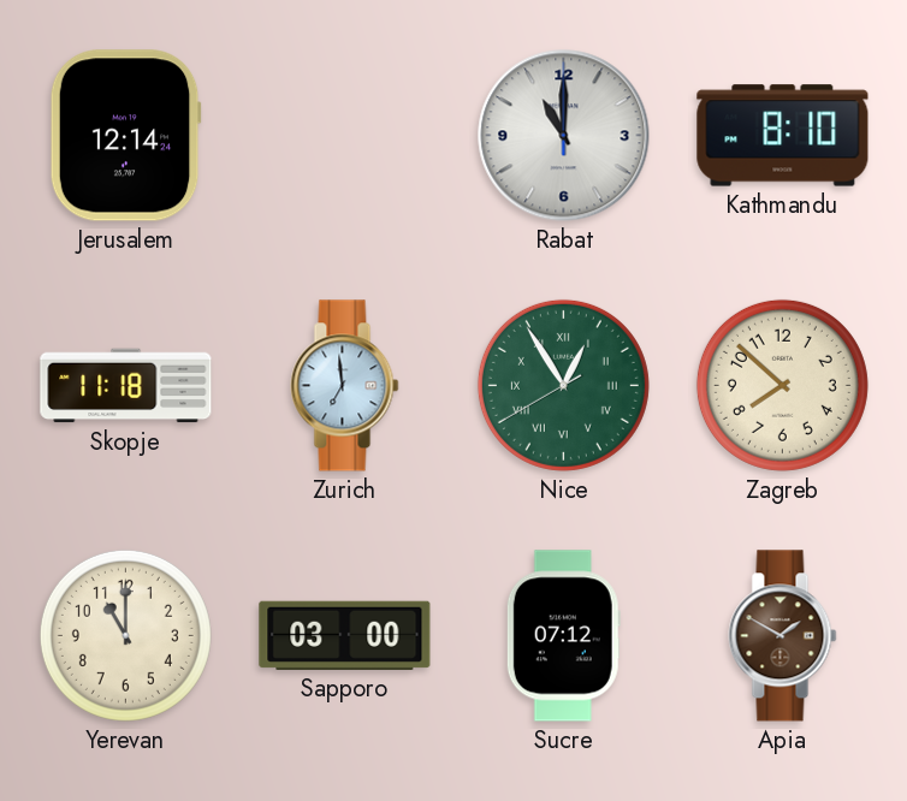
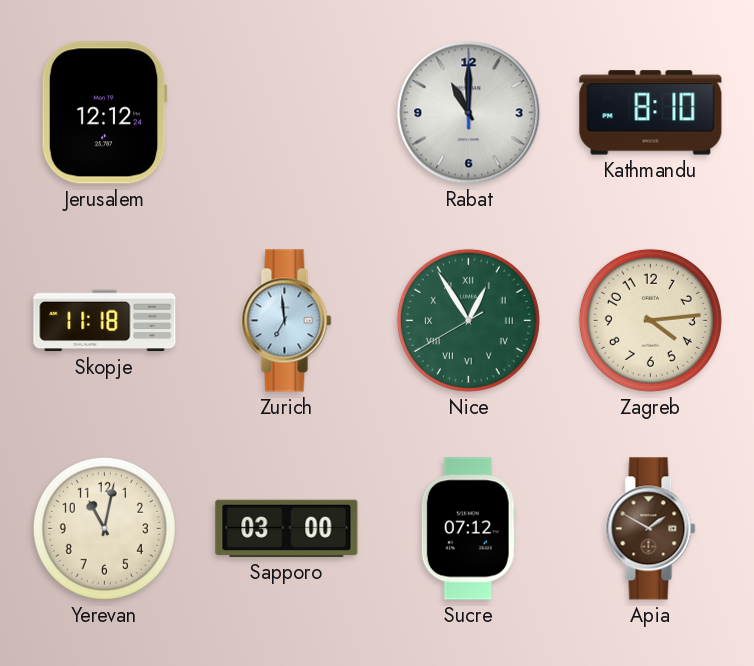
Jerusalem: 12:14 -> 12:12 (104, 113)
Zagreb: 7:52 -> 4:14 (650, 320)
Yerevan: 11:00 -> 11:02 (104, 528)
